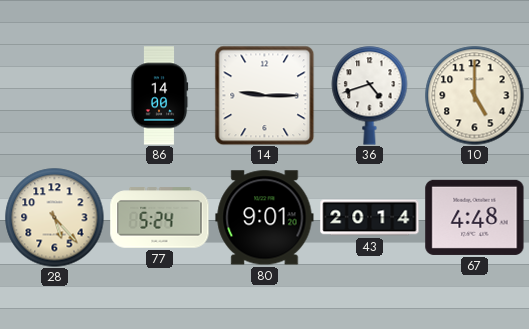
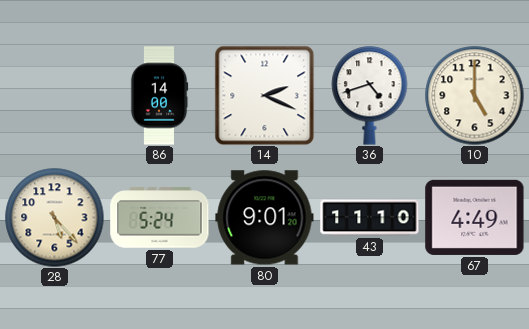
14: 9:15 -> 2:19 (264, 95)
43: 20:14 -> 11:10 (370, 218)
67: 4:48 -> 4:49 (475, 217)
